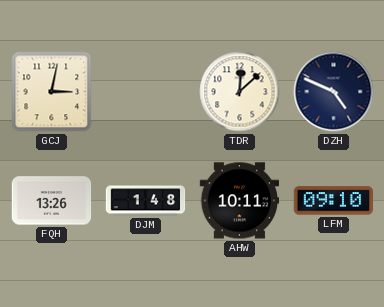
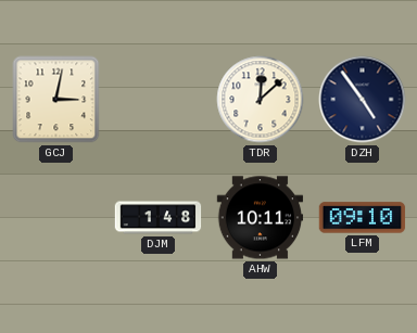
DZH: 4:49 -> 4:54 (363, 100)
FQH: 13:26 -> none (52, 201)
